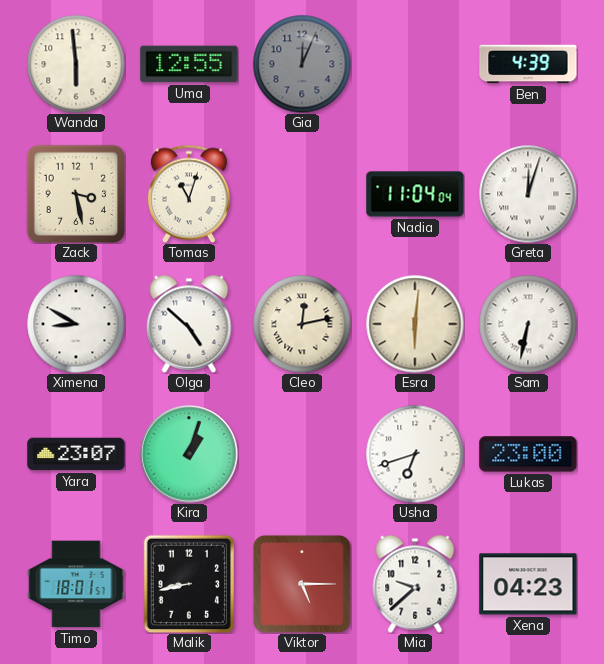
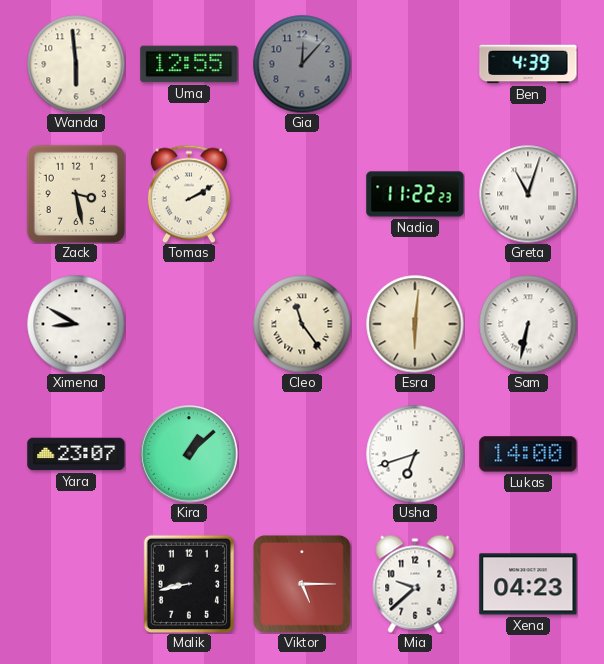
Gia: 12:04 -> 12:07 (302, 64)
Tomas: 11:03 -> 2:10 (189, 194)
Nadia: 11:04 -> 11:22 (415, 194)
Greta: 12:03 -> 11:03 (528, 194)
Olga: 4:52 -> none (189, 324)
Cleo: 12:13 -> 11:24 (302, 324)
Kira: 1:03 -> 1:08 (189, 454)
Lukas: 23:00 -> 14:00 (528, 454)
Timo: 18:01 -> none (76, 584)
